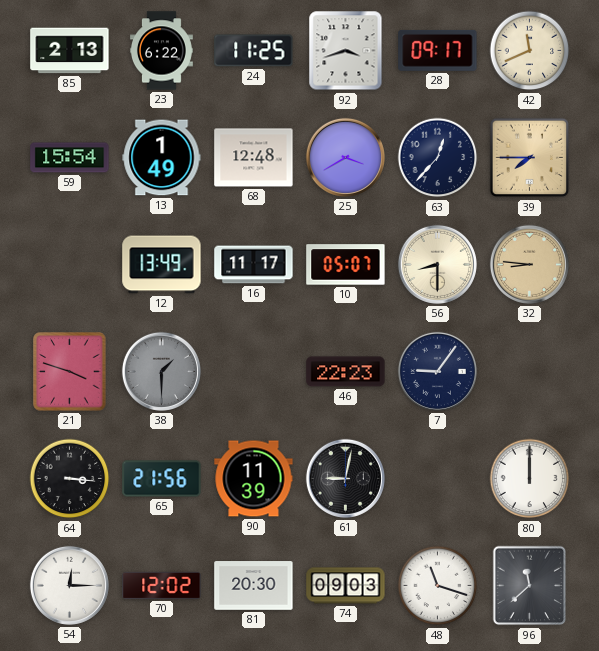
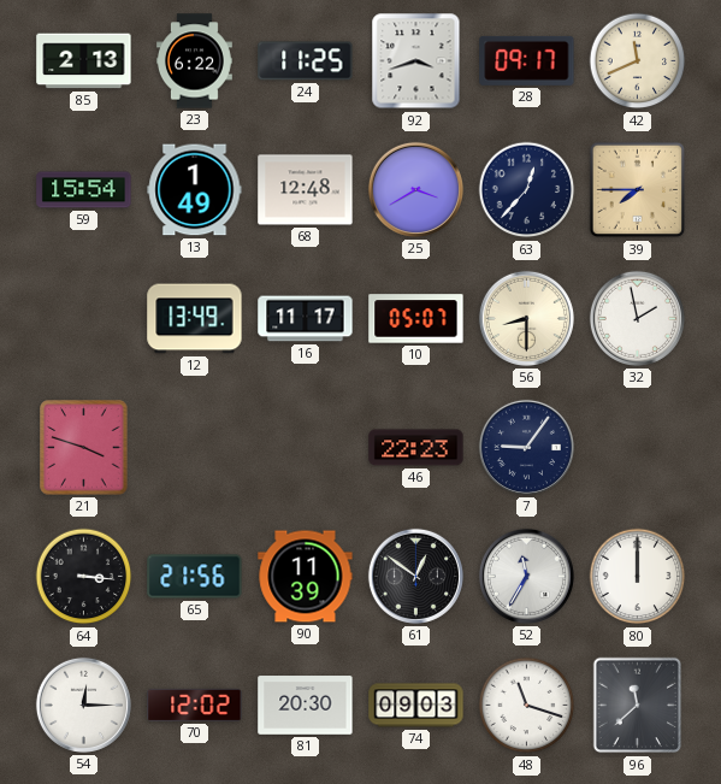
32: 8:46 -> 1:58 (637, 318)
32 dial: champagne -> white (637, 318)
38: 1:30 -> none (161, 371)
61: 9:02 -> 12:51 (415, 576)
52: none -> 11:35 (526, 576)
